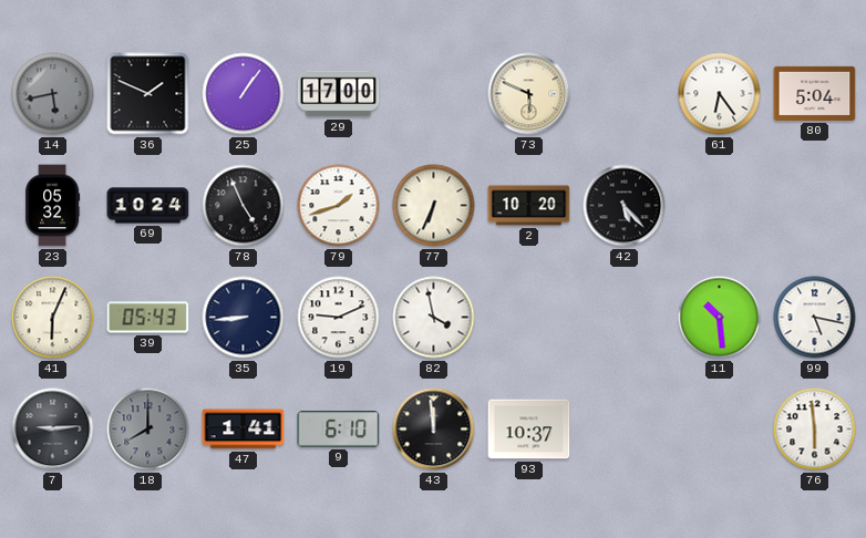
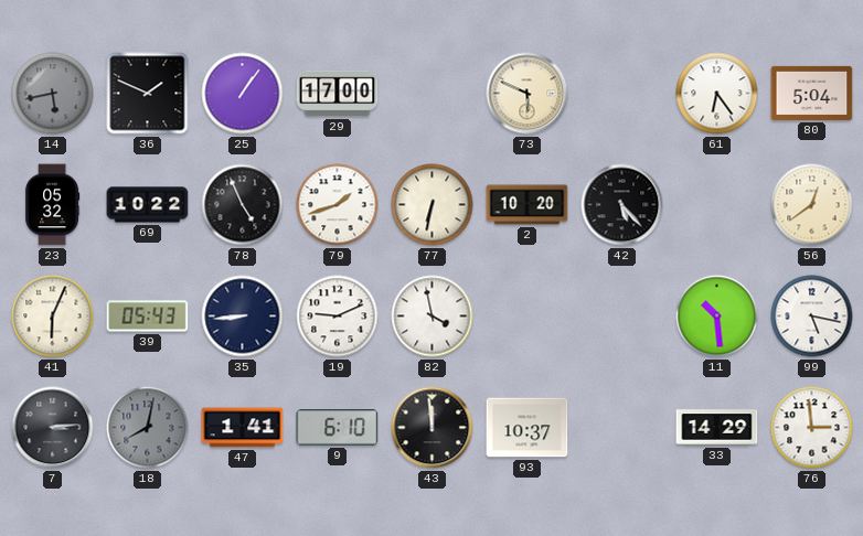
69: 10:24 -> 10:22 (148, 205)
77: 6:34 -> 6:32 (433, 205)
56: none -> 12:39 (812, 205)
7: 9:14 -> 3:14 (53, 428)
18: 8:00 -> 8:02 (148, 428)
33: none -> 14:29 (717, 428)
76: 5:59 -> 2:59 (812, 428)
